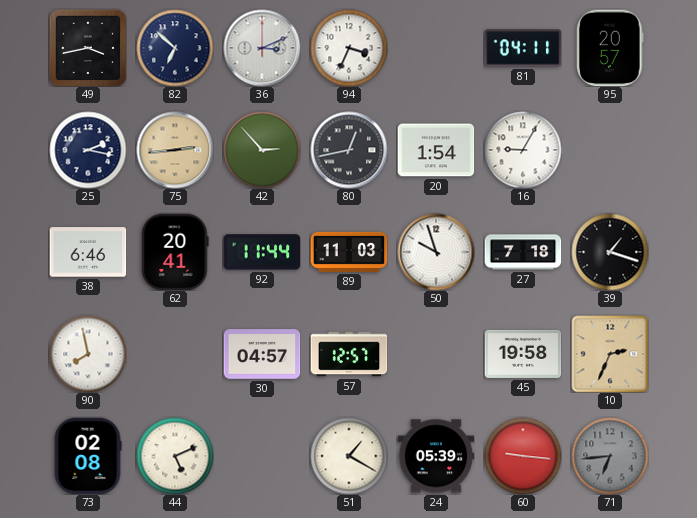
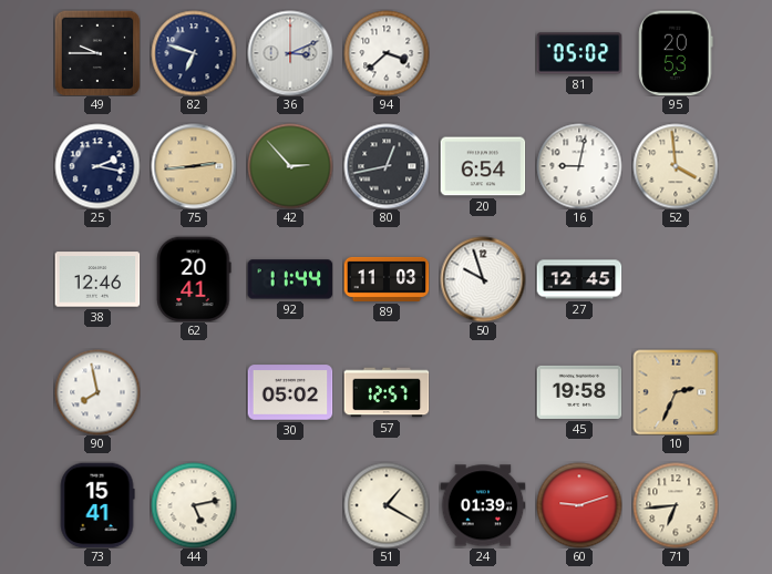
49: 3:43 -> 9:45 (97, 53)
82: 6:52 -> 6:48 (194, 53)
94: 3:34 -> 3:38 (387, 53)
81: 04:11 -> 05:02 (579, 53)
95: 20:57 -> 20:53 (676, 53)
20: 1:54 -> 6:54 (483, 166)
16: 9:05 -> 9:02 (579, 166)
52: none -> 3:59 (676, 166)
38: 6:46 -> 12:46 (97, 279)
27: 7:18 -> 12:45 (579, 279)
39: 1:18 -> none (610, 252)
30: 04:57 -> 05:02 (290, 392)
73: 02:08 -> 15:41 (97, 505)
44: 5:11 -> 5:13 (194, 505)
24: 05:39 -> 01:39 (483, 505)
60: 9:16 -> 9:12 (579, 505)
71 dial: grey -> cream (676, 505)
